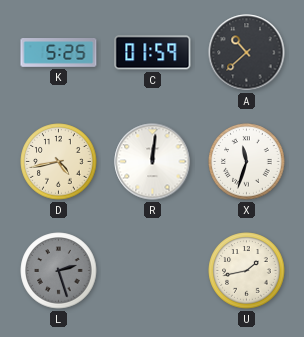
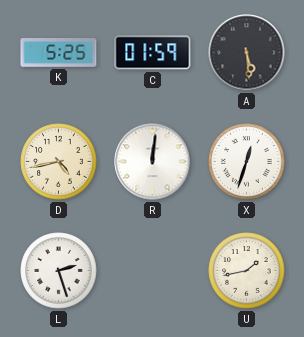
A: 10:38 -> 5:29 (247, 53)
X: 11:33 -> 12:33 (247, 162)
L dial: grey -> white (59, 271)
